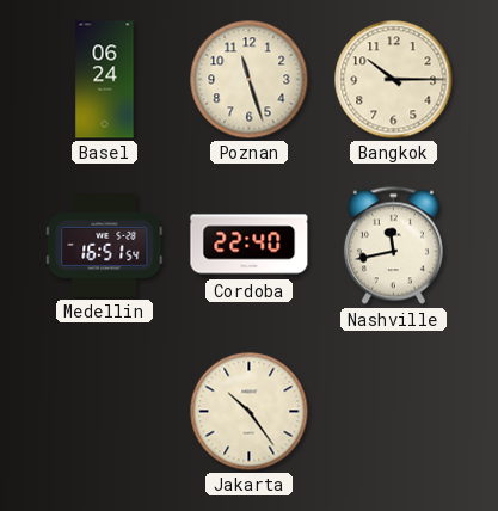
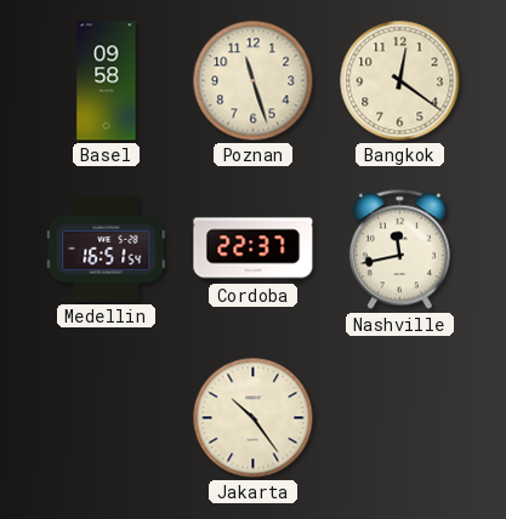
Basel: 06:24 -> 09:58 (107, 81)
Bangkok: 10:15 -> 12:21 (400, 81)
Cordoba: 22:40 -> 22:37 (254, 250)
